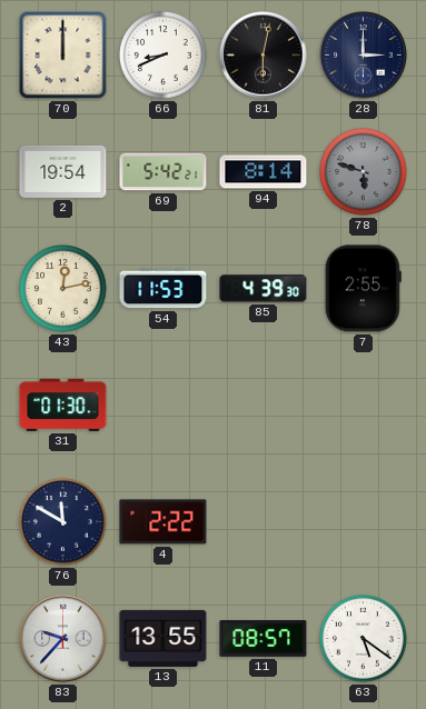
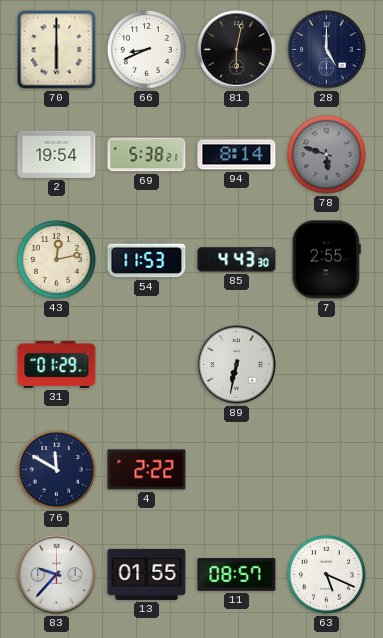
70: 12:00 -> 6:00 (57, 50)
28: 3:00 -> 5:00 (327, 50)
69: 5:42 -> 5:38 (147, 155)
85: 4:39 -> 4:43 (237, 260)
31: 01:30 -> 01:29 (57, 364)
89: none -> 6:32 (237, 365)
13: 13:55 -> 01:55 (147, 574)
63: 5:21 -> 5:19 (327, 575)
